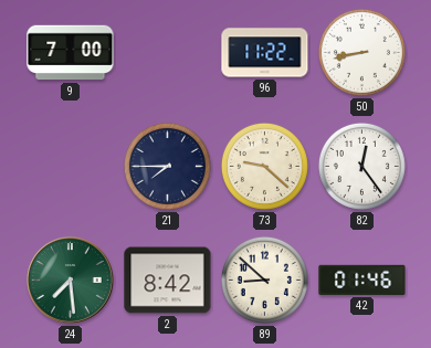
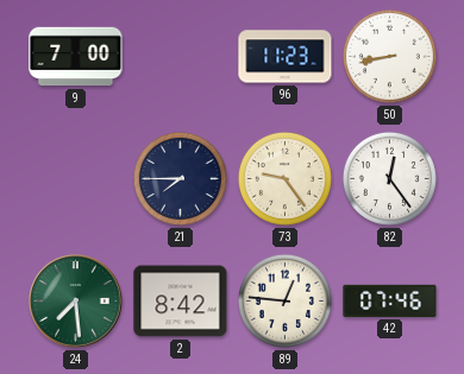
96: 11:22 -> 11:23 (286, 57)
73: 9:22 -> 9:24 (284, 178)
89: 8:52 -> 12:46 (284, 300)
42: 01:46 -> 07:46 (390, 300)
